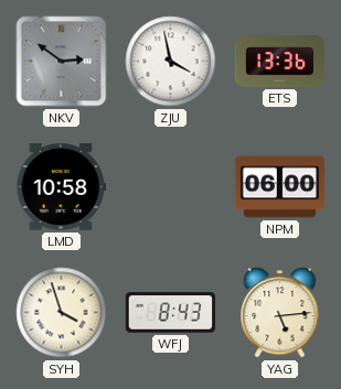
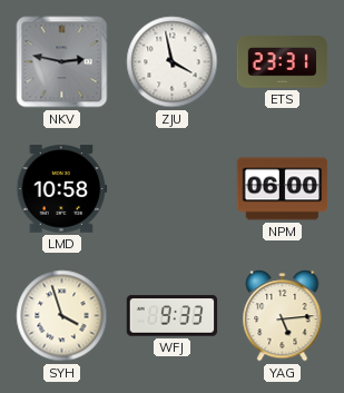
NKV: 2:51 -> 2:47 (62, 62)
ETS: 13:36 -> 23:31 (283, 62)
WFJ: 8:43 -> 9:33 (173, 316)
